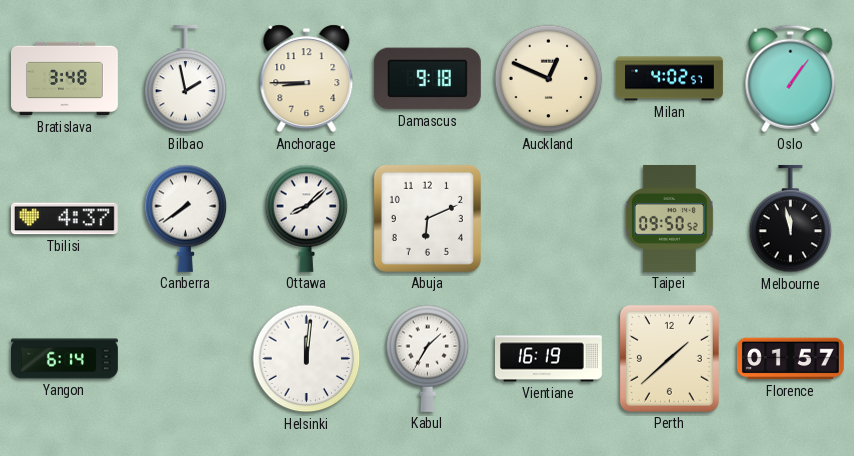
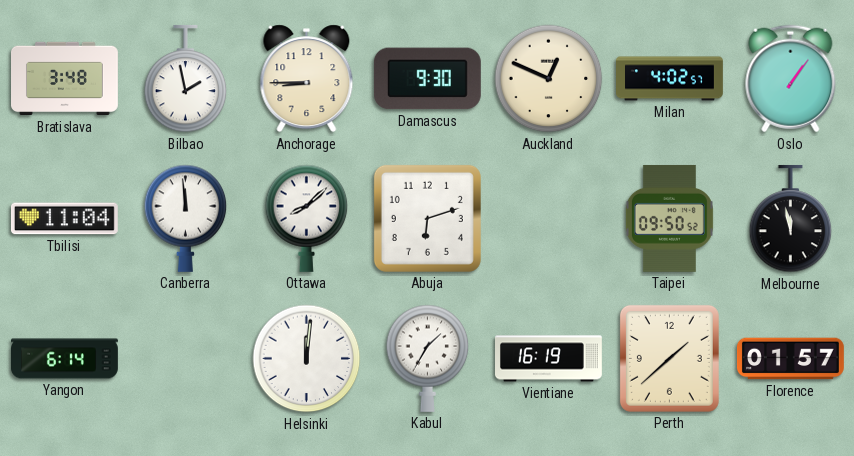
Damascus: 9:18 -> 9:30 (427, 79)
Tbilisi: 4:37 -> 11:04 (64, 219)
Canberra: 7:39 -> 11:59 (186, 218)
Abuja: 6:11 -> 6:12 (427, 218)
